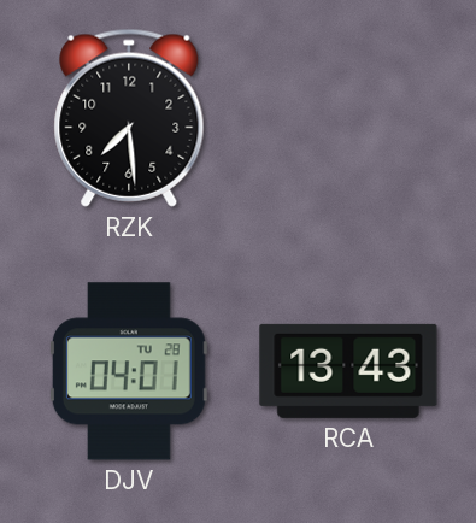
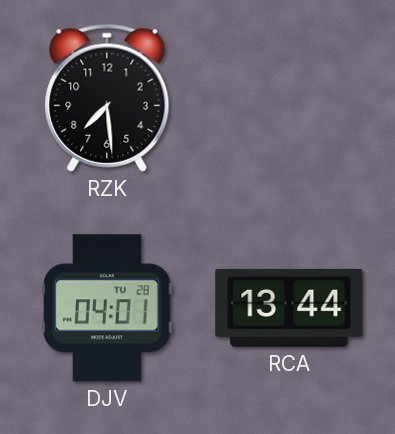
RCA: 13:43 -> 13:44 (289, 308)
